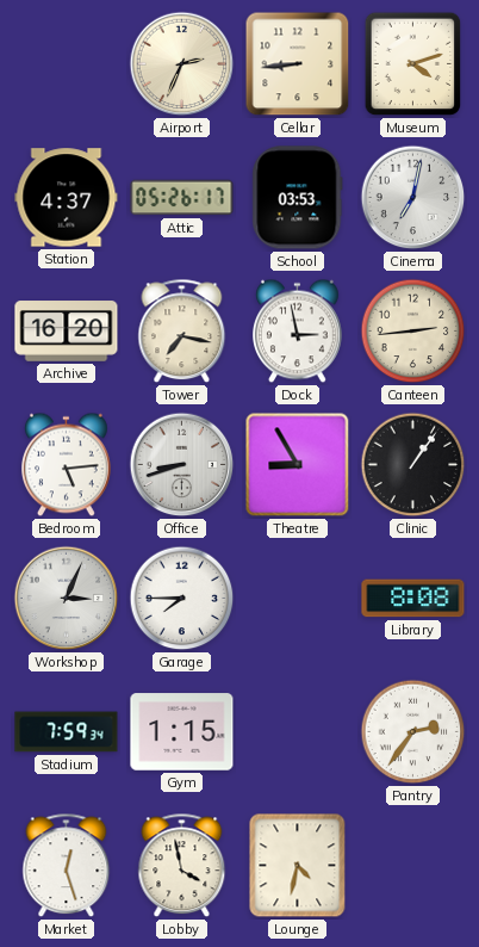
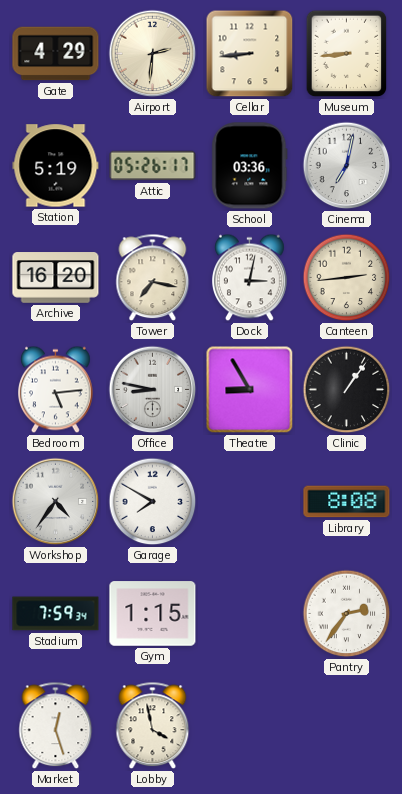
Gate: none -> 4:29 (56, 54)
Airport: 2:34 -> 2:31 (153, 54)
Museum: 4:12 -> 8:44 (347, 54)
Station: 4:37 -> 5:19 (56, 166)
School: 03:53 -> 03:36 (250, 166)
Dock: 2:58 -> 3:02 (250, 278)
Office: 8:42 -> 8:47 (153, 390)
Workshop: 3:04 -> 4:36 (56, 502)
Garage: 7:45 -> 7:50 (153, 502)
Lounge: 4:32 -> none (298, 866)
